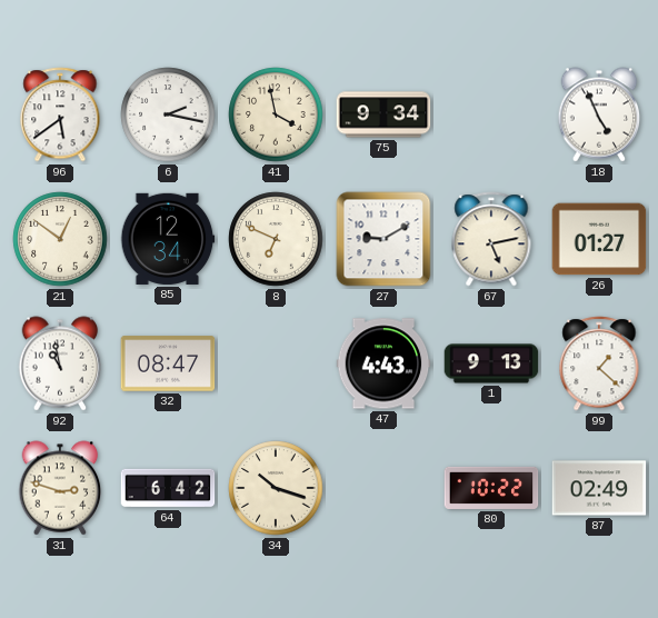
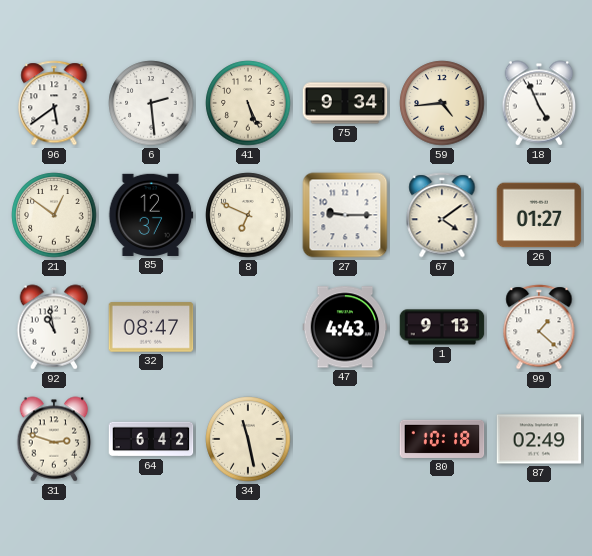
6: 2:17 -> 2:29 (151, 103)
41: 3:58 -> 5:26 (248, 103)
59: none -> 4:44 (442, 103)
85: 12:34 -> 12:37 (151, 215)
27: 9:10 -> 9:15 (345, 215)
67: 5:13 -> 4:09 (442, 215)
34: 10:18 -> 11:28 (248, 439)
80: 10:22 -> 10:18 (442, 439)
